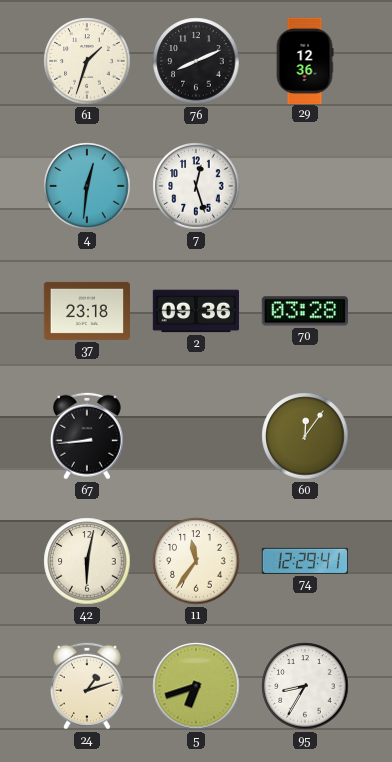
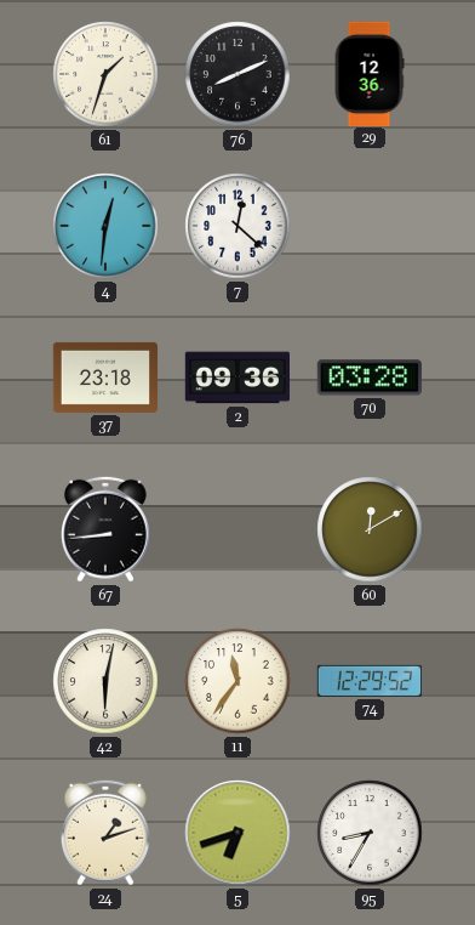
7: 12:27 -> 12:22 (237, 226)
60: 12:06 -> 12:10 (370, 529)
74: 12:29:41 -> 12:29:52 (368, 681)
